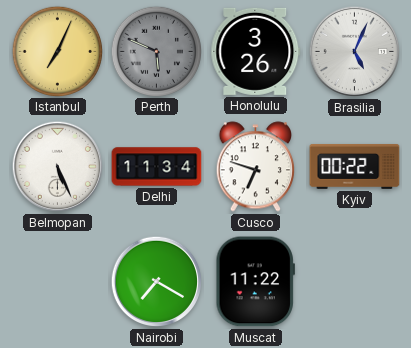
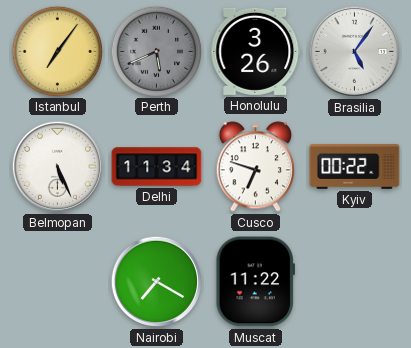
Istanbul: 7:04 -> 7:06 (57, 51)
Perth: 5:49 -> 5:41 (156, 51)
Brasilia: 5:04 -> 5:06 (355, 52)
